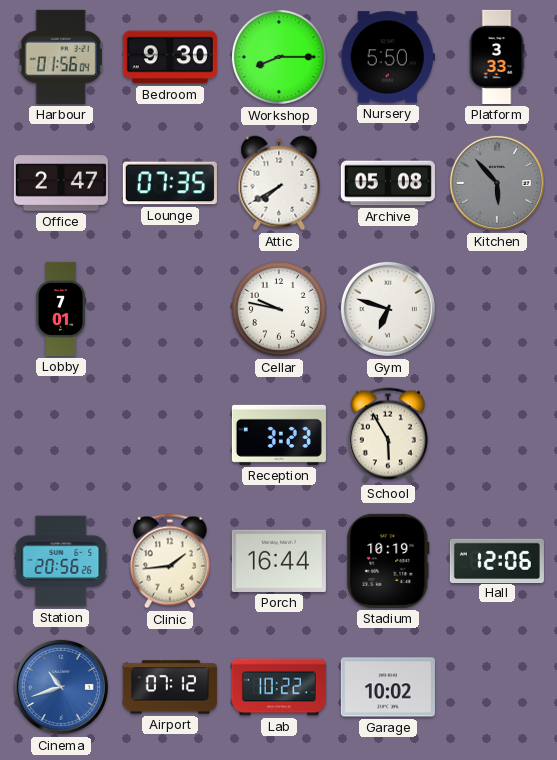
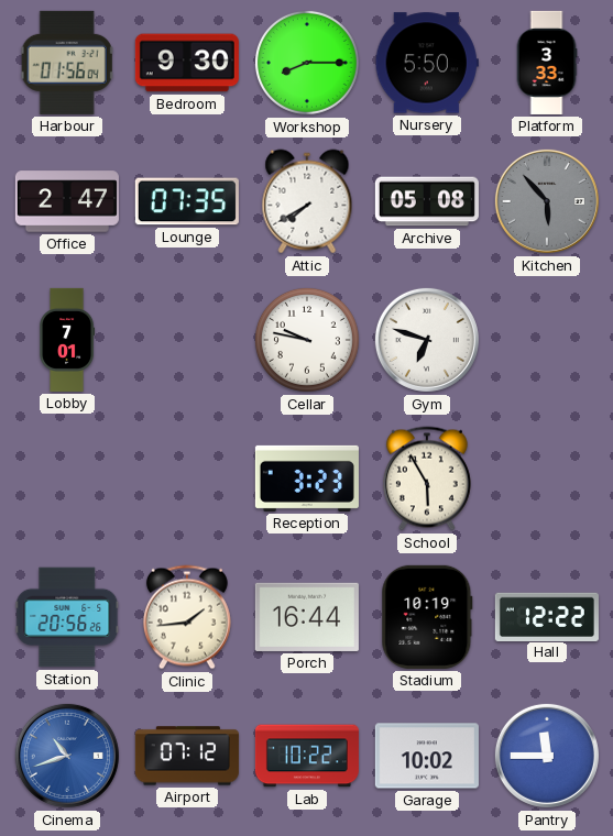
Hall: 12:06 -> 12:22 (547, 616)
Pantry: none -> 11:45 (547, 756)
